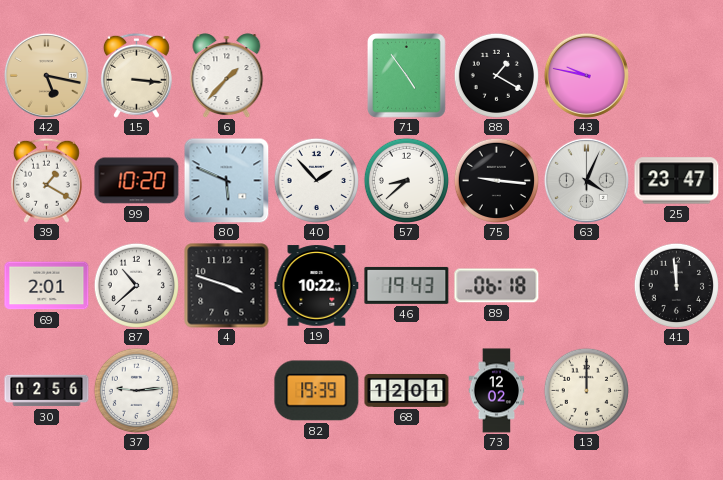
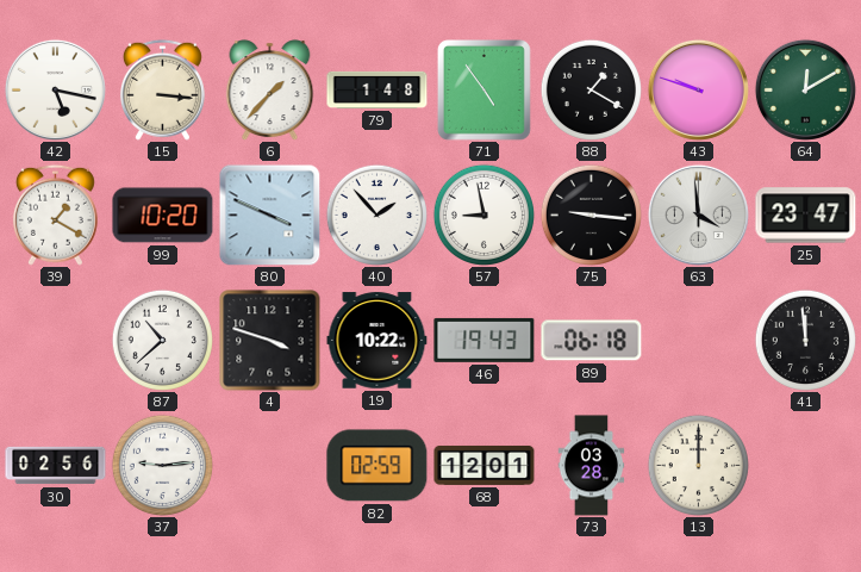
42 dial: champagne -> white (55, 89)
79: none -> 1:48 (378, 89)
43: 9:47 -> 9:48 (698, 89)
64: none -> 12:10 (805, 89)
80: 5:49 -> 3:49 (269, 214)
57: 8:38 -> 8:58 (483, 214)
63: 4:04 -> 3:59 (698, 214)
69: 2:01 -> none (47, 286)
82: 19:39 -> 02:59 (378, 466)
73: 12:02 -> 03:28 (592, 466)
